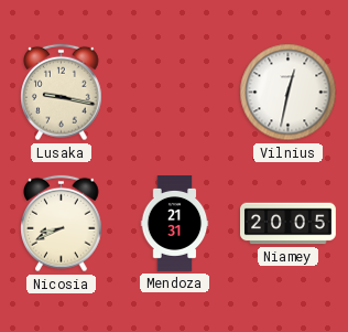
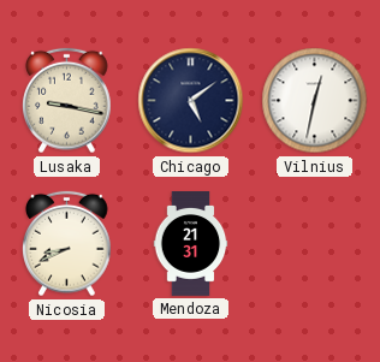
Chicago: none -> 5:09 (191, 101)
Niamey: 20:05 -> none (289, 224)
